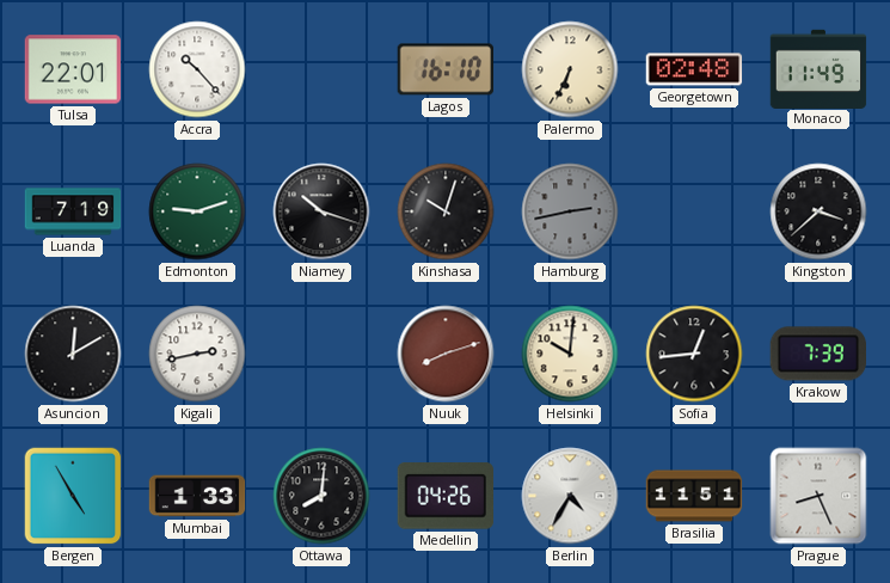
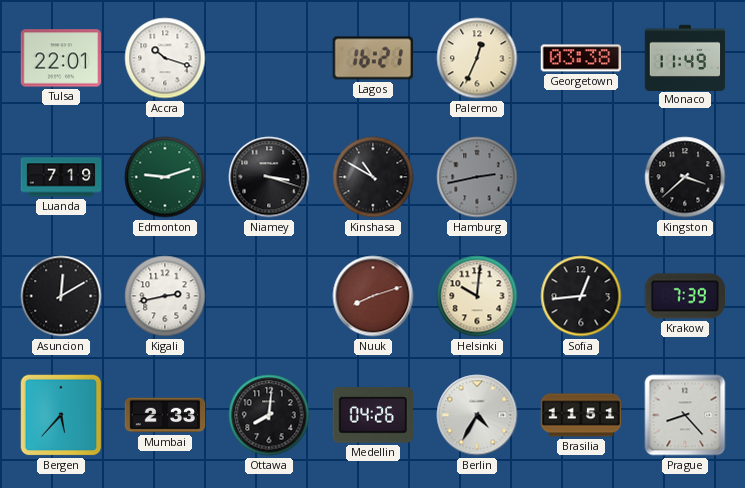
Accra: 10:23 -> 10:18 (165, 58)
Lagos: 16:10 -> 16:21 (372, 58)
Palermo: 6:34 -> 12:34 (477, 58)
Georgetown: 02:48 -> 03:38 (581, 58)
Niamey: 10:18 -> 3:18 (269, 177)
Kinshasa: 10:03 -> 10:50 (373, 177)
Bergen: 4:55 -> 5:37 (61, 415)
Mumbai: 1:33 -> 2:33 (165, 415)
Prague: 8:26 -> 8:23 (685, 415)
